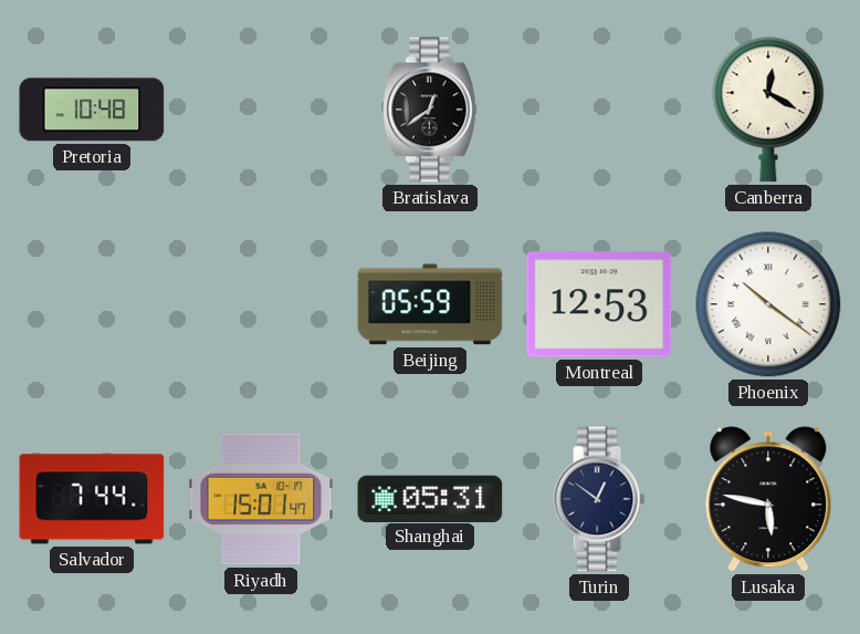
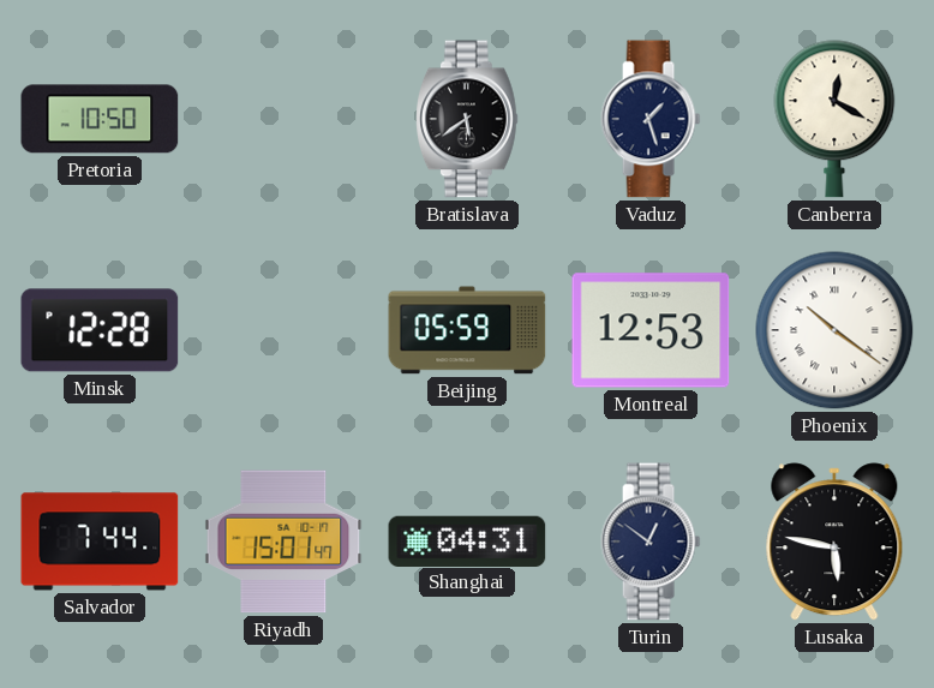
Pretoria: 10:48 -> 10:50 (100, 119)
Bratislava: 12:39 -> 5:39 (468, 119)
Vaduz: none -> 1:27 (651, 119)
Minsk: none -> 12:28 (100, 330)
Shanghai: 05:31 -> 04:31 (467, 540)
